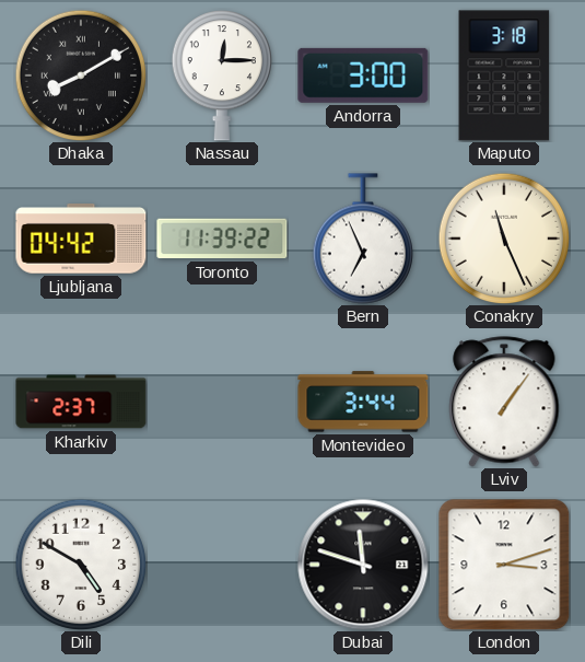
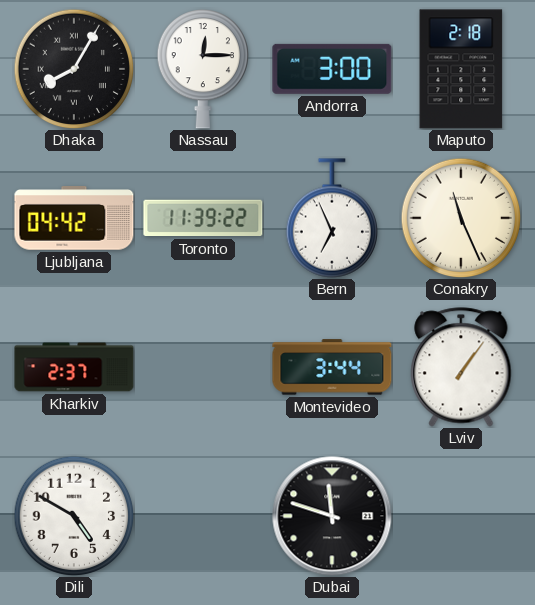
Dhaka: 8:10 -> 8:05 (74, 69)
Maputo: 3:18 -> 2:18 (461, 69)
London: 3:12 -> none (504, 565)
